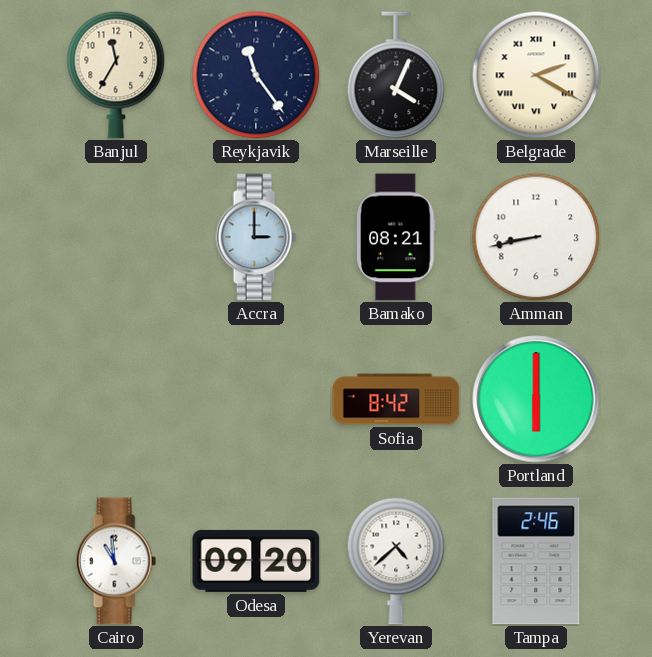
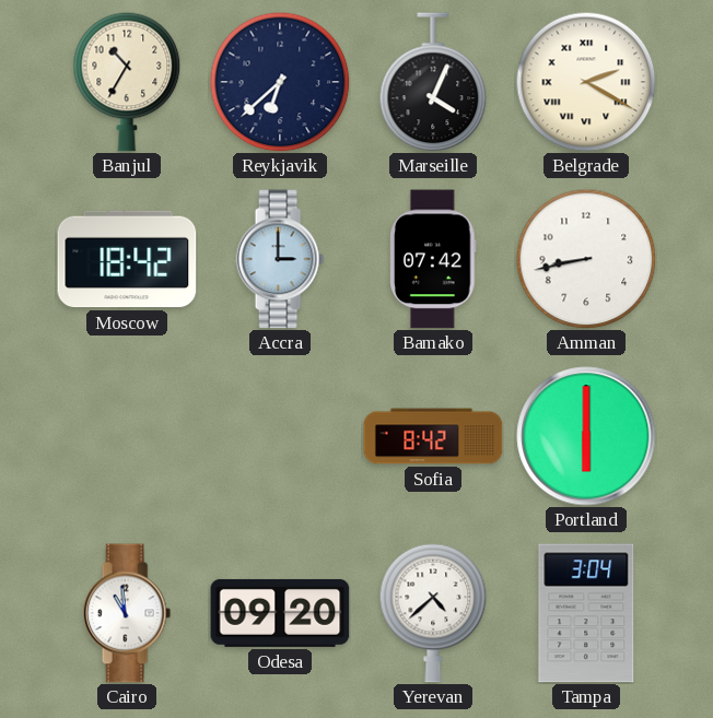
Banjul: 11:35 -> 10:35 (127, 82)
Reykjavik: 11:24 -> 6:38 (280, 82)
Moscow: none -> 18:42 (127, 259)
Bamako: 08:21 -> 07:42 (433, 259)
Tampa: 2:46 -> 3:04 (586, 613)
